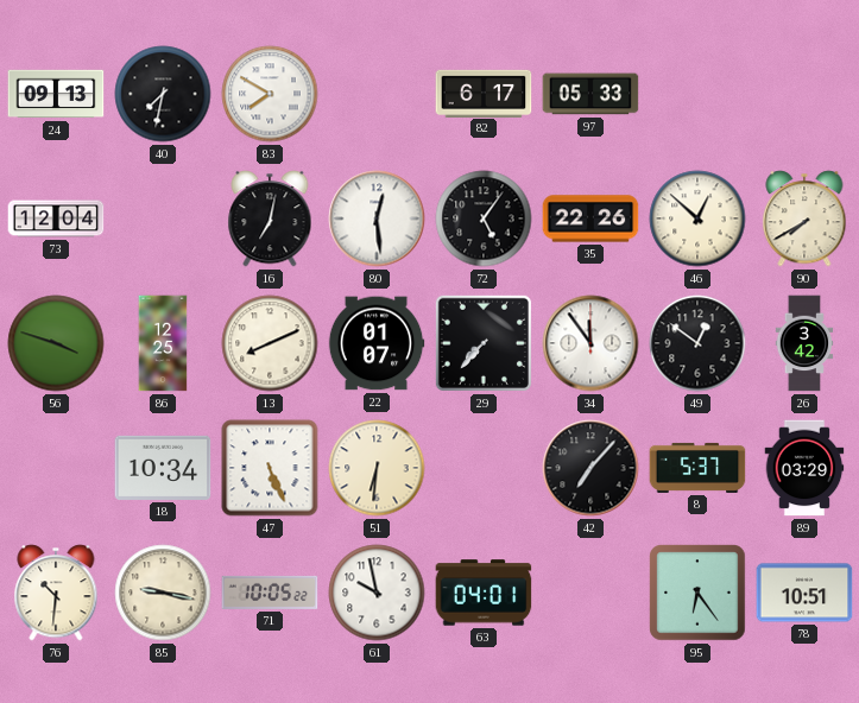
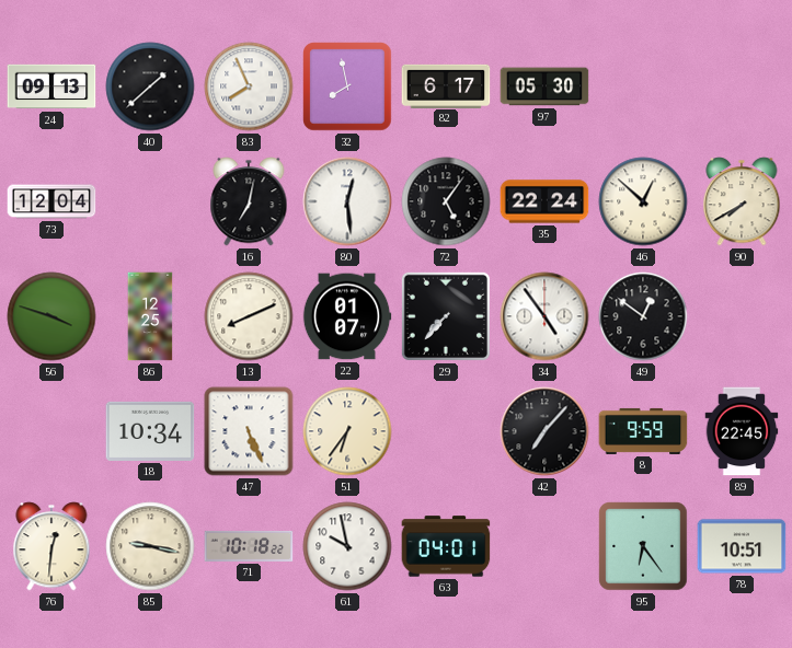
40: 7:32 -> 1:38 (150, 86)
83: 7:50 -> 7:56 (249, 86)
32: none -> 7:58 (347, 86)
97: 05:33 -> 05:30 (544, 86)
35: 22:26 -> 22:24 (544, 201)
34: 11:54 -> 4:54 (544, 316)
26: 3:42 -> none (804, 343)
51: 6:31 -> 6:36 (347, 431)
8: 5:37 -> 9:59 (643, 431)
89: 03:29 -> 22:45 (742, 431)
76: 10:31 -> 12:31 (51, 546)
71: 10:05 -> 10:18 (249, 546)
